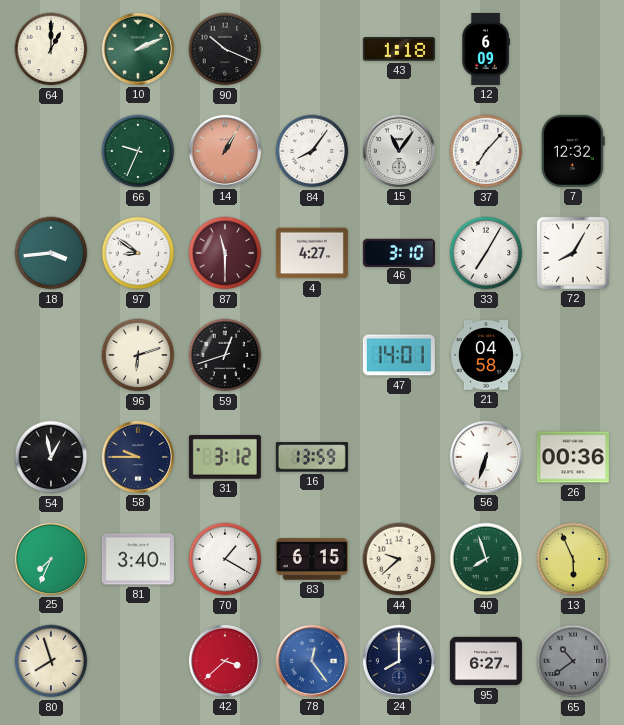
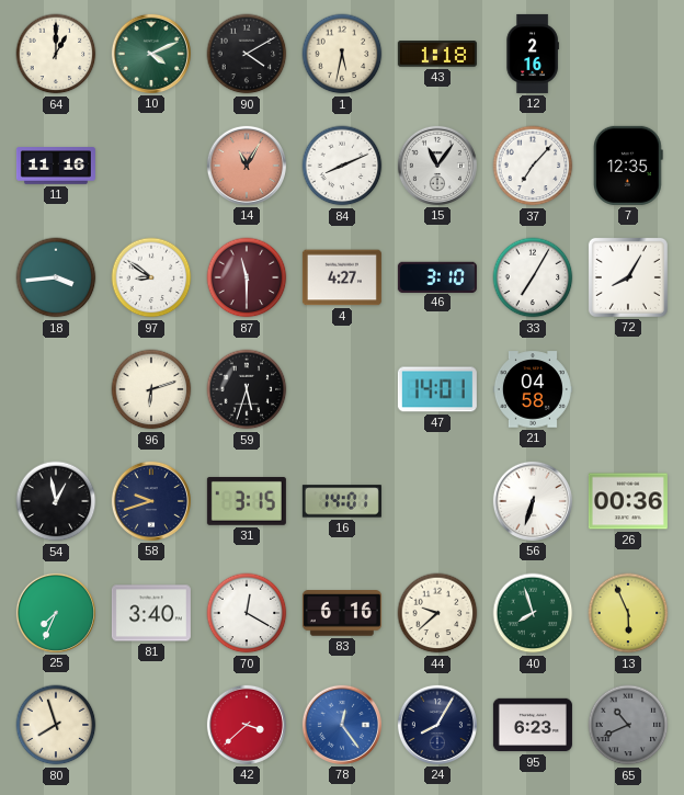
10: 2:11 -> 4:11 (151, 54)
90: 10:19 -> 4:10 (247, 54)
1: none -> 5:32 (342, 54)
12: 6:09 -> 2:16 (533, 54)
11: none -> 11:16 (56, 166)
66: 9:34 -> none (138, 151)
14: 1:05 -> 11:05 (247, 166)
84: 8:06 -> 8:11 (342, 166)
7: 12:32 -> 12:35 (629, 166)
59: 12:42 -> 5:33 (247, 389)
58: 9:45 -> 9:42 (151, 501)
31: 3:12 -> 3:15 (247, 501)
16: 13:59 -> 14:01 (342, 501)
70: 1:20 -> 12:20 (247, 613)
83: 6:15 -> 6:16 (342, 613)
24: 8:00 -> 8:05 (437, 725)
95: 6:27 -> 6:23 (533, 725)
65: 10:39 -> 10:41 (628, 725)
